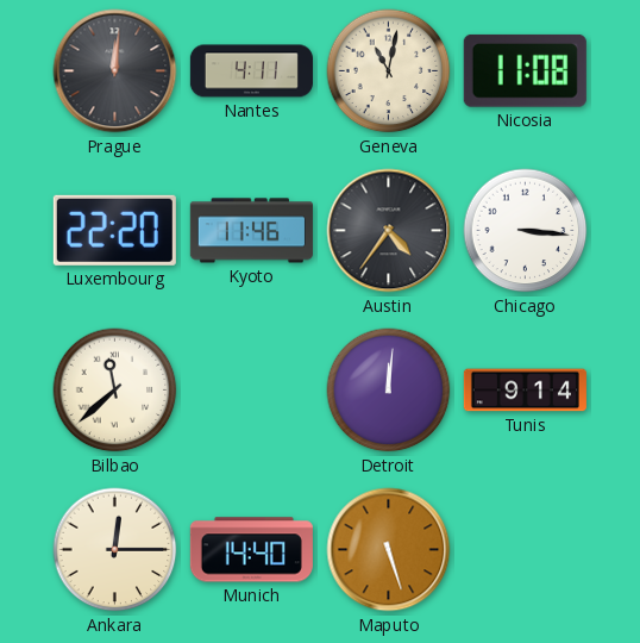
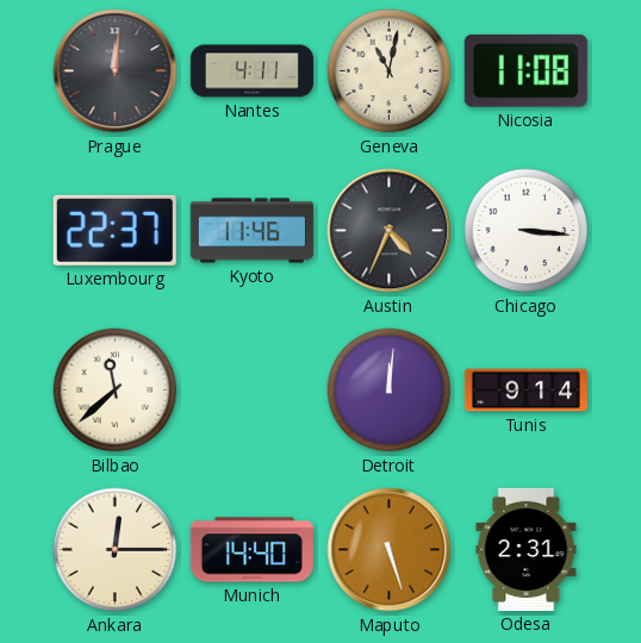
Luxembourg: 22:20 -> 22:37 (114, 230)
Austin: 4:36 -> 4:34 (390, 231)
Odesa: none -> 2:31 (527, 549)
